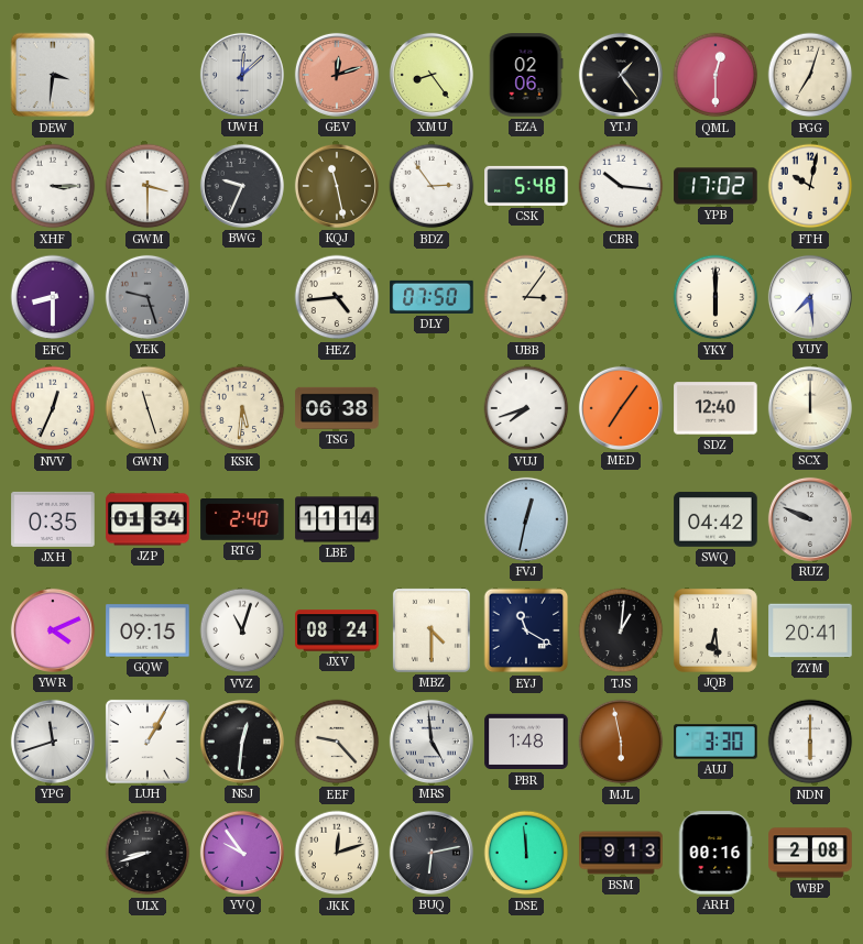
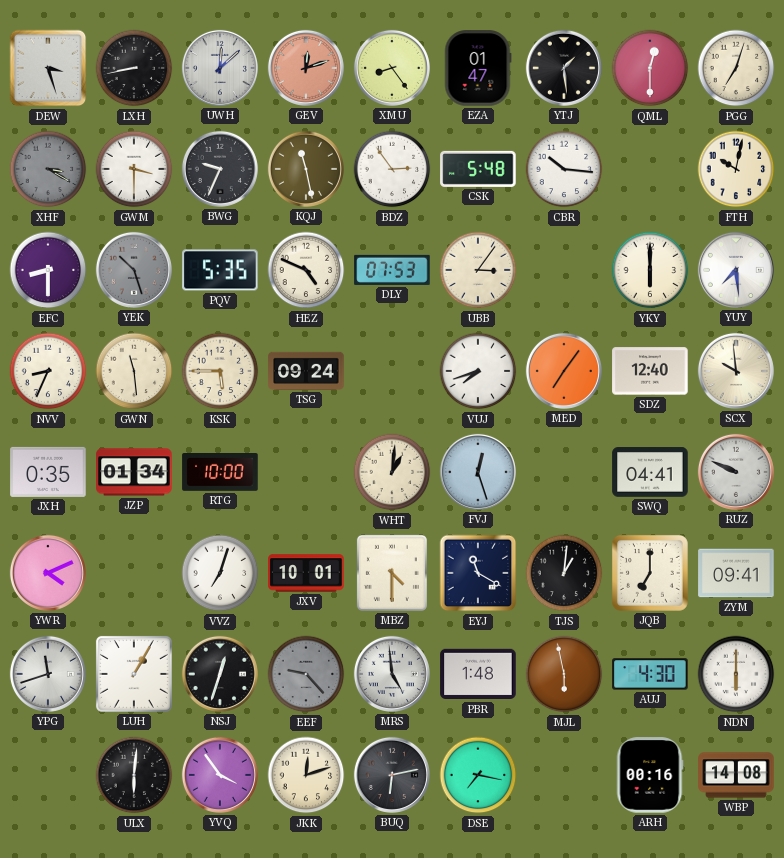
DEW: 3:31 -> 3:27 (48, 68)
LXH: none -> 8:43 (134, 68)
EZA: 02:06 -> 01:47 (478, 68)
YTJ: 1:24 -> 1:29 (564, 68)
XHF: 3:15 -> 3:20 (48, 169)
XHF dial: white -> grey (48, 169)
YPB: 17:02 -> none (715, 186)
YEK: 9:27 -> 10:27 (134, 270)
PQV: none -> 5:35 (220, 270)
HEZ: 4:44 -> 4:49 (306, 270)
DLY: 07:50 -> 07:53 (392, 270)
NVV: 12:34 -> 8:34 (48, 371)
GWN: 11:27 -> 11:29 (134, 371)
KSK: 5:31 -> 5:45 (220, 371)
TSG: 06:38 -> 09:24 (306, 371)
SCX: 12:00 -> 9:59 (736, 371)
RTG: 2:40 -> 10:00 (220, 473)
LBE: 11:14 -> none (337, 519)
WHT: none -> 1:01 (392, 472)
FVJ: 12:32 -> 12:27 (478, 472)
SWQ: 04:42 -> 04:41 (650, 472)
GQW: 09:15 -> none (148, 630)
VVZ: 11:03 -> 7:03 (220, 573)
JXV: 08:24 -> 10:01 (306, 573)
JQB: 6:29 -> 7:00 (650, 573)
ZYM: 20:41 -> 09:41 (736, 573)
NSJ: 12:31 -> 12:33 (220, 674)
EEF dial: cream -> grey (306, 674)
AUJ: 3:30 -> 4:30 (650, 674)
ULX: 8:42 -> 6:01 (134, 775)
YVQ: 9:54 -> 3:54 (220, 775)
DSE: 11:59 -> 7:17 (478, 775)
BSM: 9:13 -> none (621, 853)
WBP: 2:08 -> 14:08 (736, 775)
